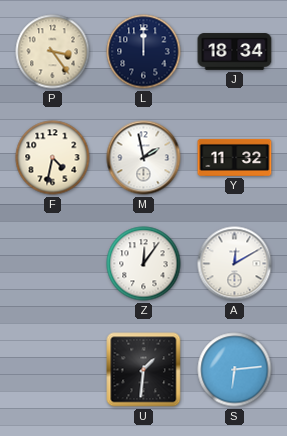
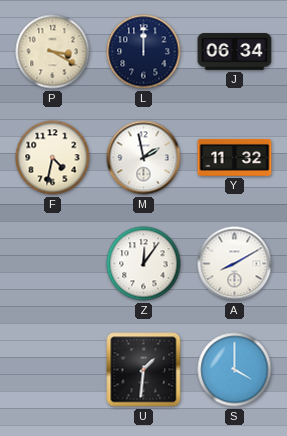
P: 3:24 -> 3:20 (53, 52)
J: 18:34 -> 06:34 (235, 52)
A: 12:10 -> 8:10 (235, 264)
S: 6:14 -> 4:00 (235, 370)
